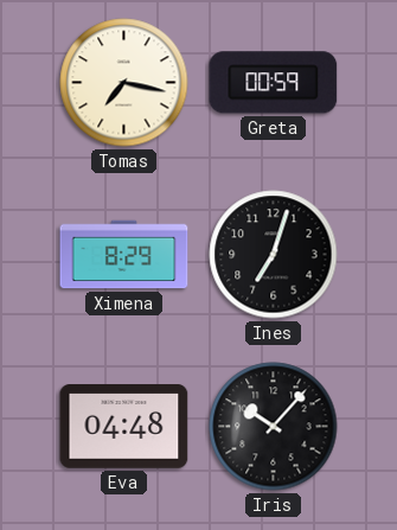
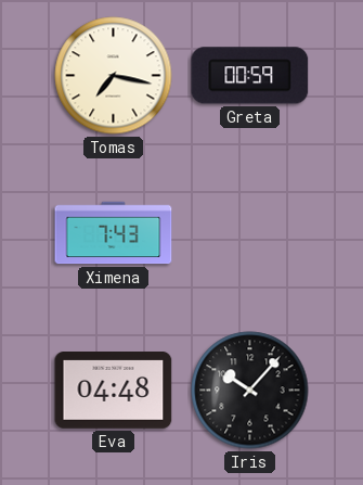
Ximena: 8:29 -> 7:43 (114, 233)
Ines: 7:03 -> none (274, 255)
